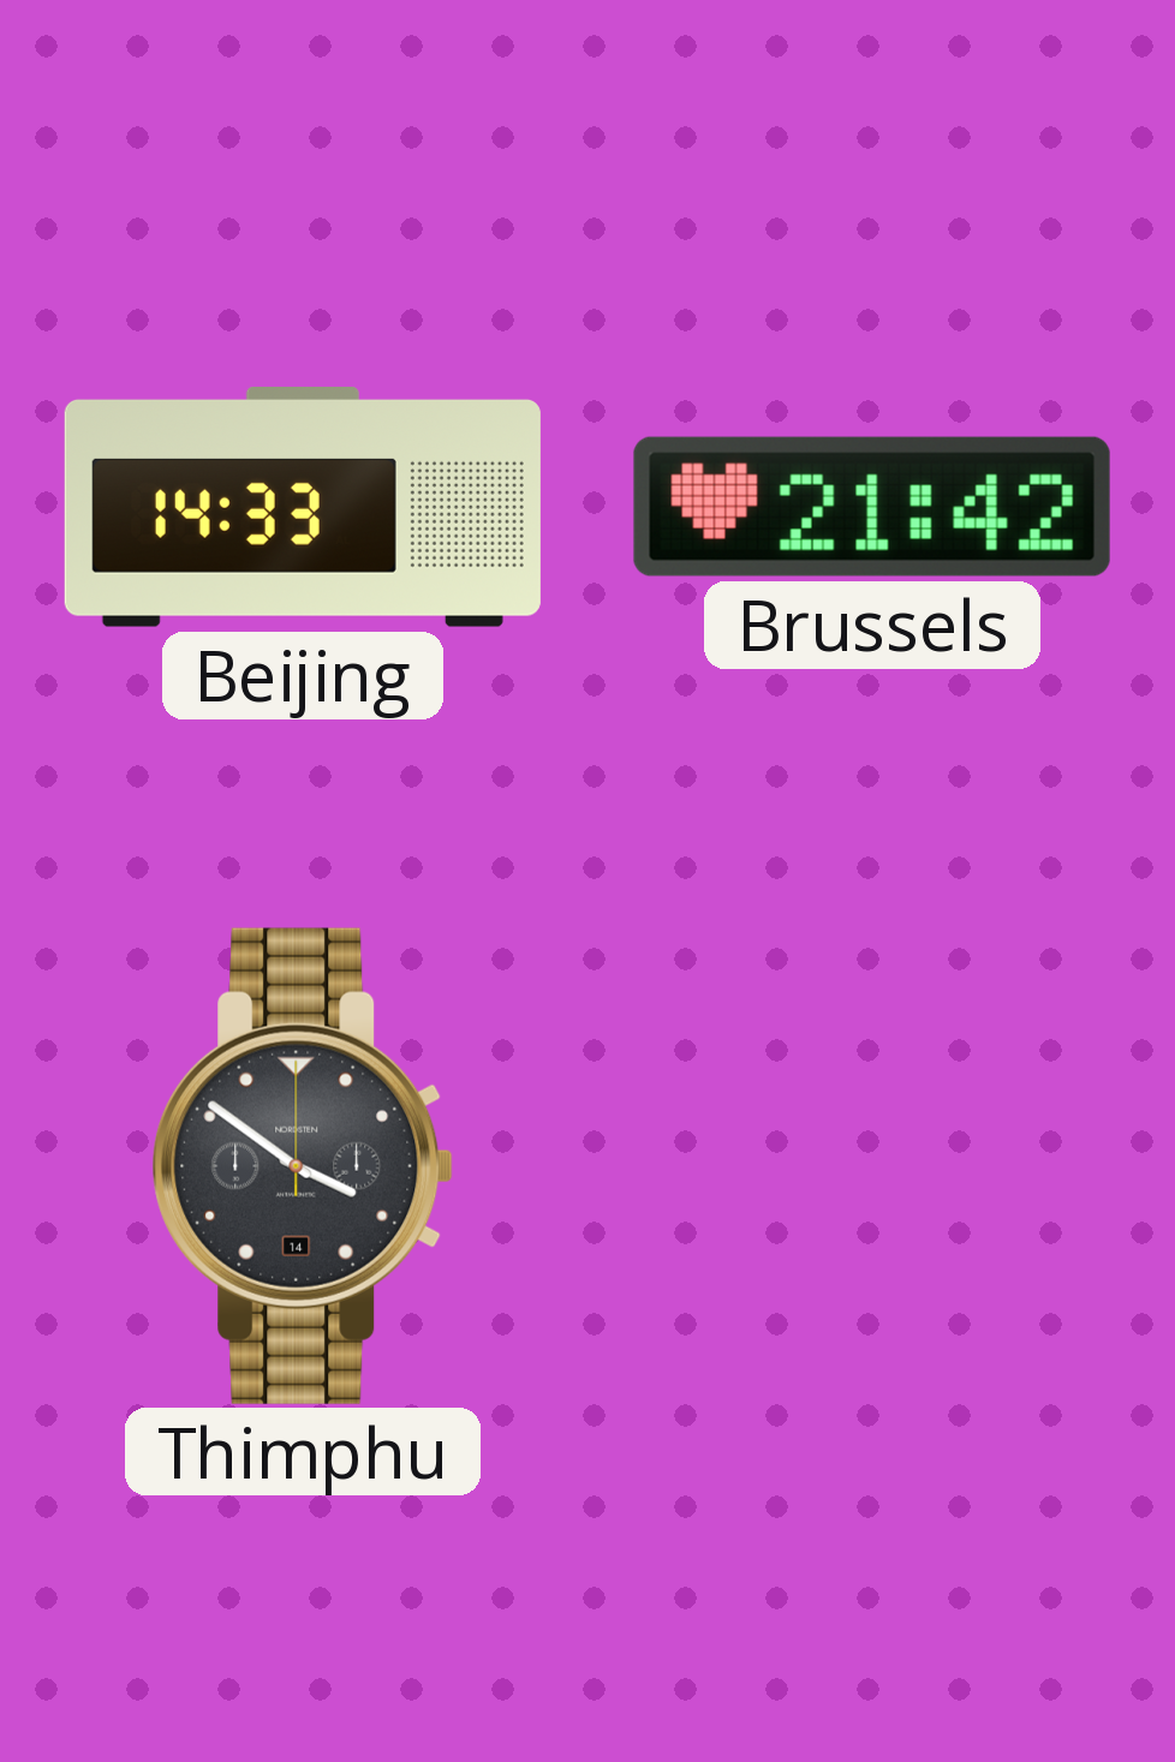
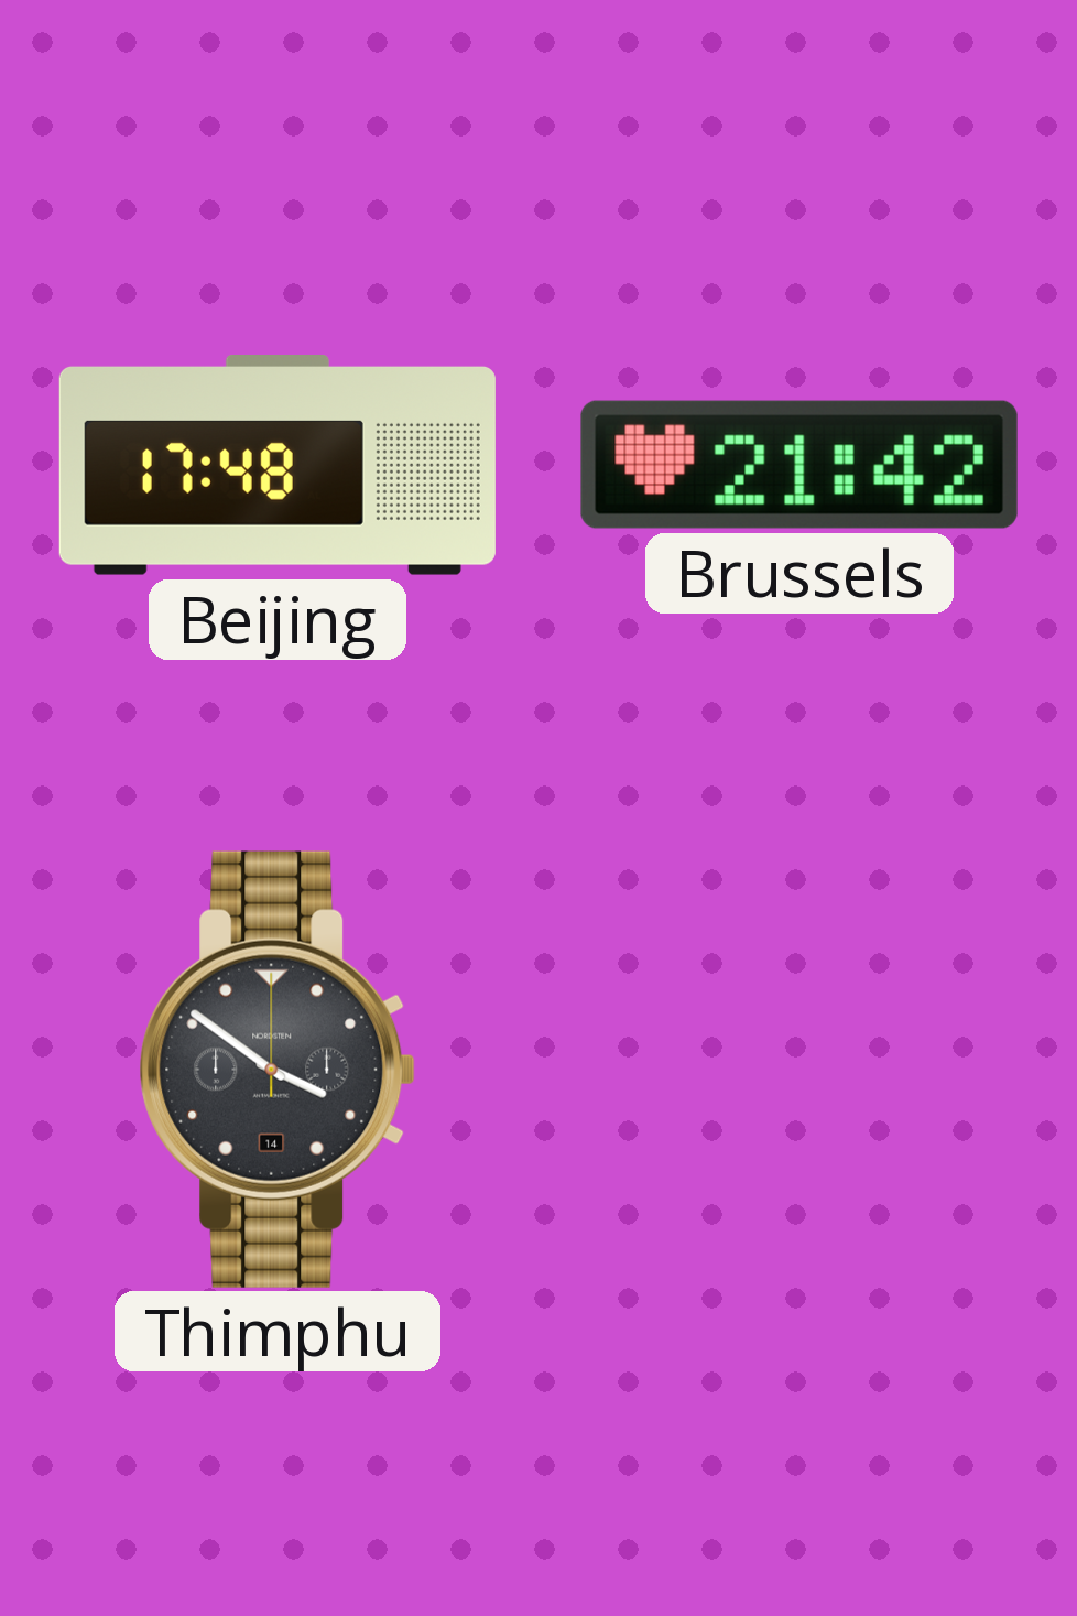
Beijing: 14:33 -> 17:48 (278, 466)
